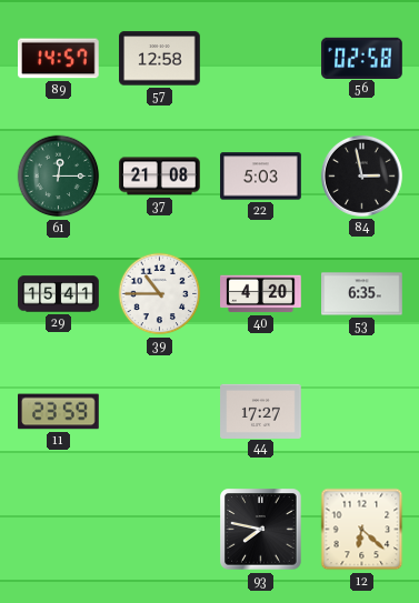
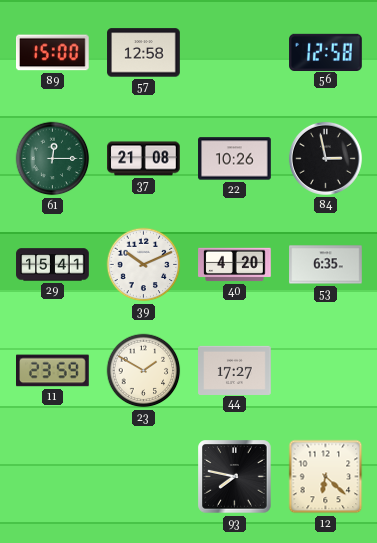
89: 14:57 -> 15:00 (53, 53)
56: 02:58 -> 12:58 (326, 52)
22: 5:03 -> 10:26 (235, 159)
39: 10:45 -> 10:11 (144, 265)
23: none -> 1:50 (144, 371)
